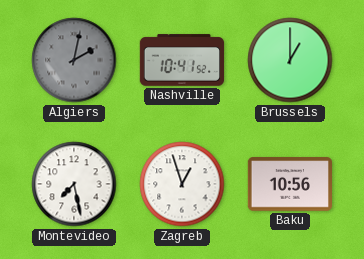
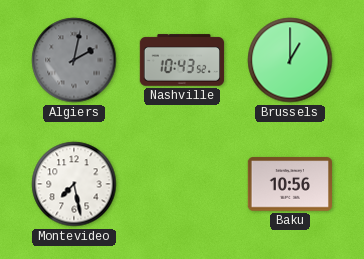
Nashville: 10:41 -> 10:43 (182, 60)
Zagreb: 12:57 -> none (182, 184)
